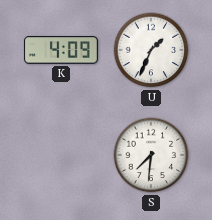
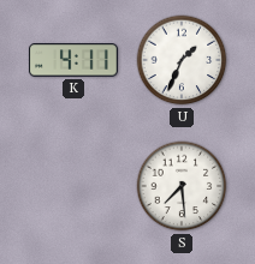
K: 4:09 -> 4:11 (73, 60)
S: 7:31 -> 7:29 (182, 186)
